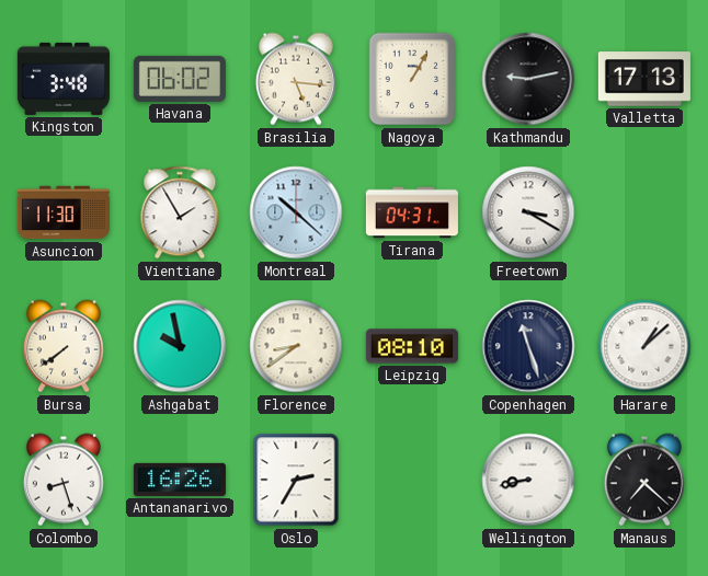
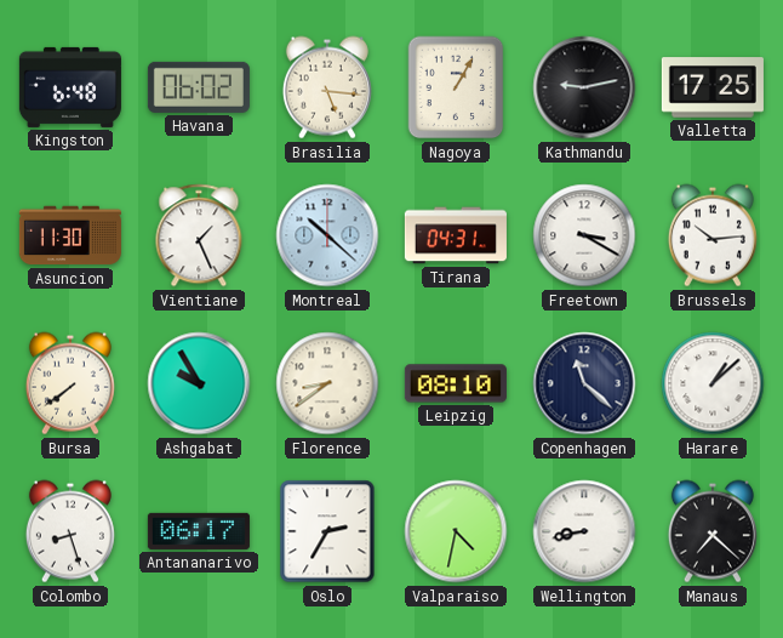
Kingston: 3:48 -> 6:48 (70, 87)
Valletta: 17:13 -> 17:25 (713, 87)
Vientiane: 1:55 -> 1:26 (199, 235)
Brussels: none -> 10:14 (713, 235)
Ashgabat: 9:58 -> 9:55 (199, 383)
Copenhagen: 11:27 -> 11:22 (584, 383)
Antananarivo: 16:26 -> 06:17 (199, 531)
Valparaiso: none -> 4:32 (456, 531)
